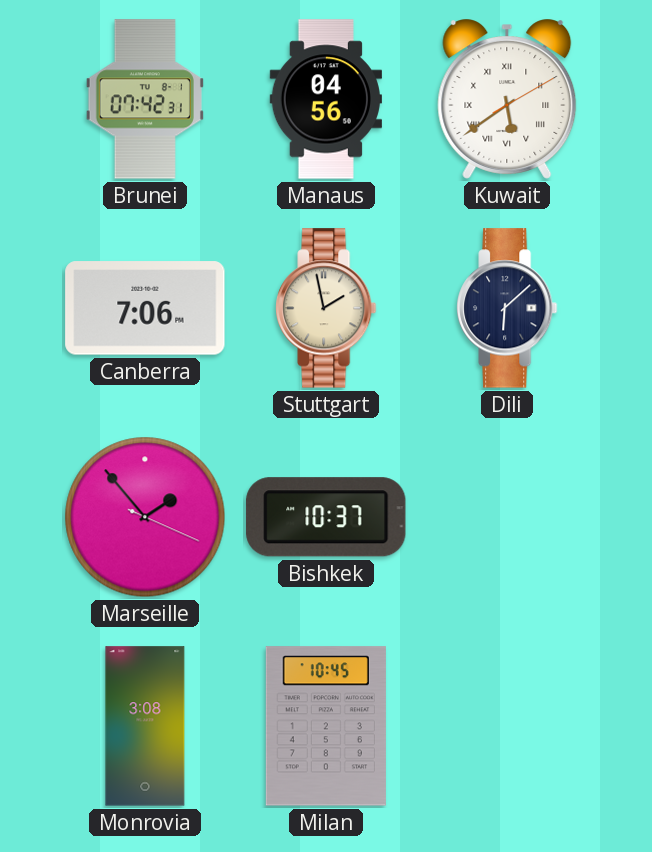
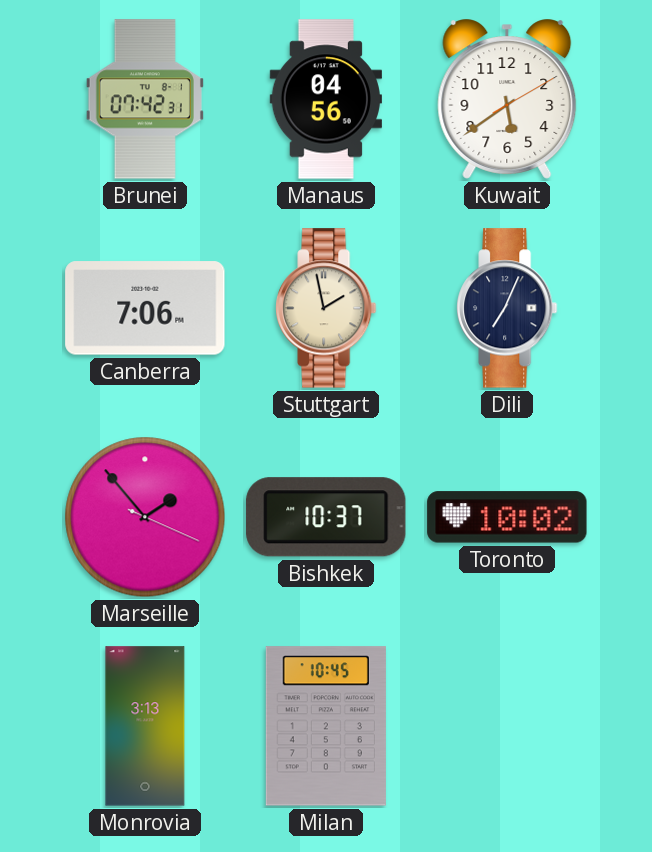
Kuwait numerals: Roman -> Arabic (507, 99)
Dili: 6:08 -> 7:04 (507, 308)
Toronto: none -> 10:02 (507, 517)
Monrovia: 3:08 -> 3:13 (145, 726)
